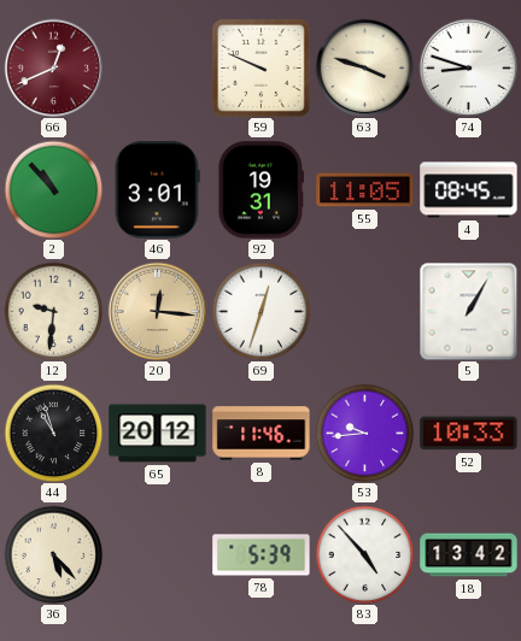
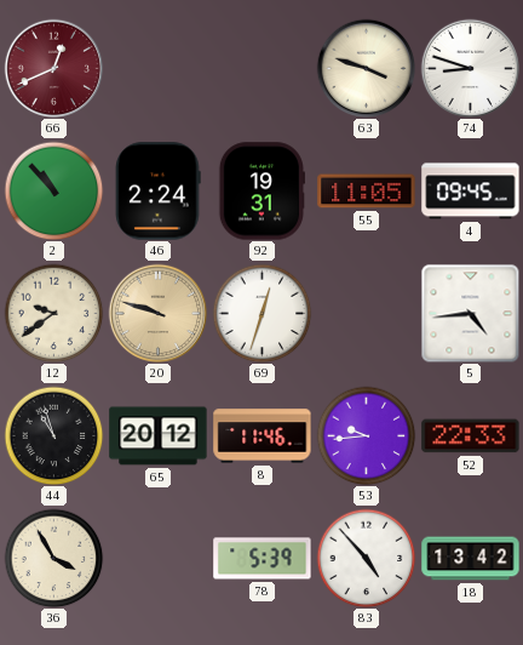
59: 9:49 -> none (262, 69)
46: 3:01 -> 2:24 (159, 192)
4: 08:45 -> 09:45 (471, 192)
12: 9:31 -> 9:39 (53, 313)
20: 12:16 -> 9:48 (157, 313)
5: 1:05 -> 4:44 (470, 313)
52: 10:33 -> 22:33 (471, 436)
36: 5:23 -> 3:55 (53, 558)
